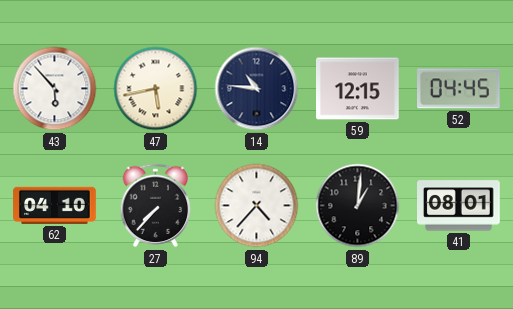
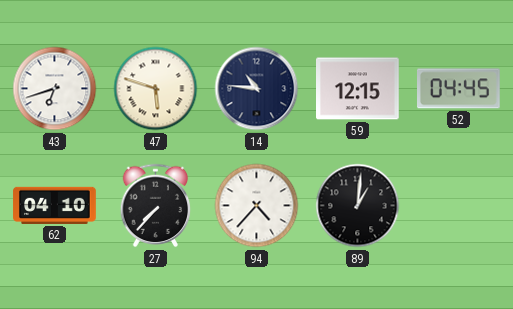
43: 5:53 -> 6:42 (55, 89)
47: 5:43 -> 5:48 (156, 89)
41: 08:01 -> none (459, 206)
